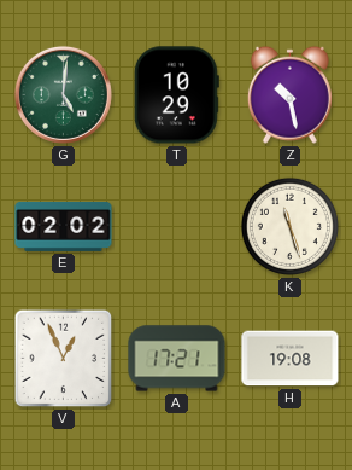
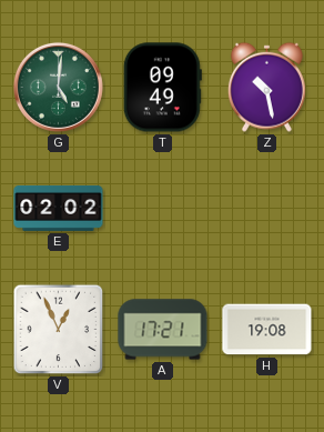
T: 10:29 -> 09:49 (162, 88)
K: 11:27 -> none (289, 226)
